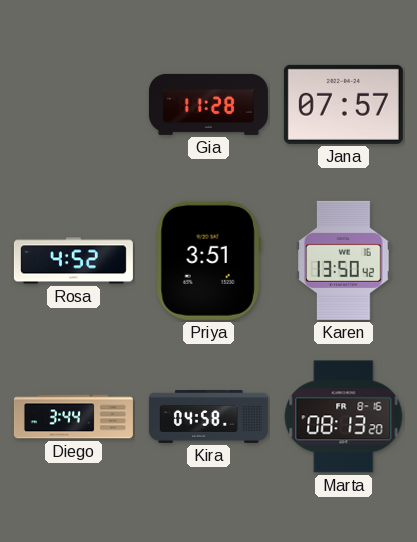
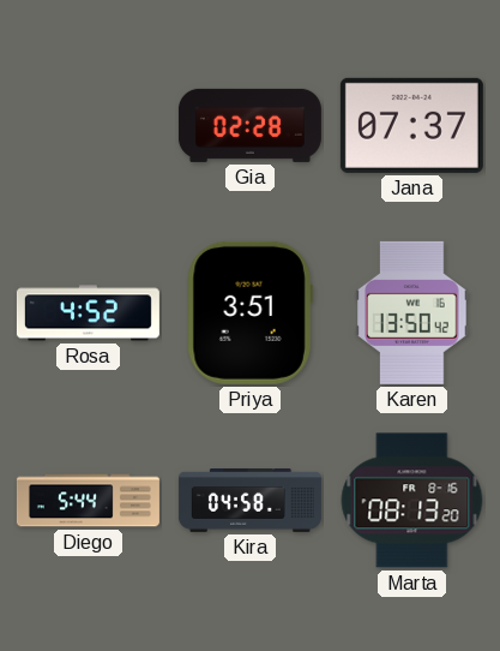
Gia: 11:28 -> 02:28 (249, 125)
Jana: 07:57 -> 07:37 (411, 125)
Diego: 3:44 -> 5:44 (88, 501)
